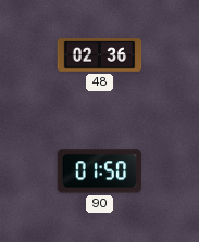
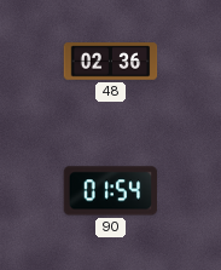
90: 01:50 -> 01:54 (111, 191)
